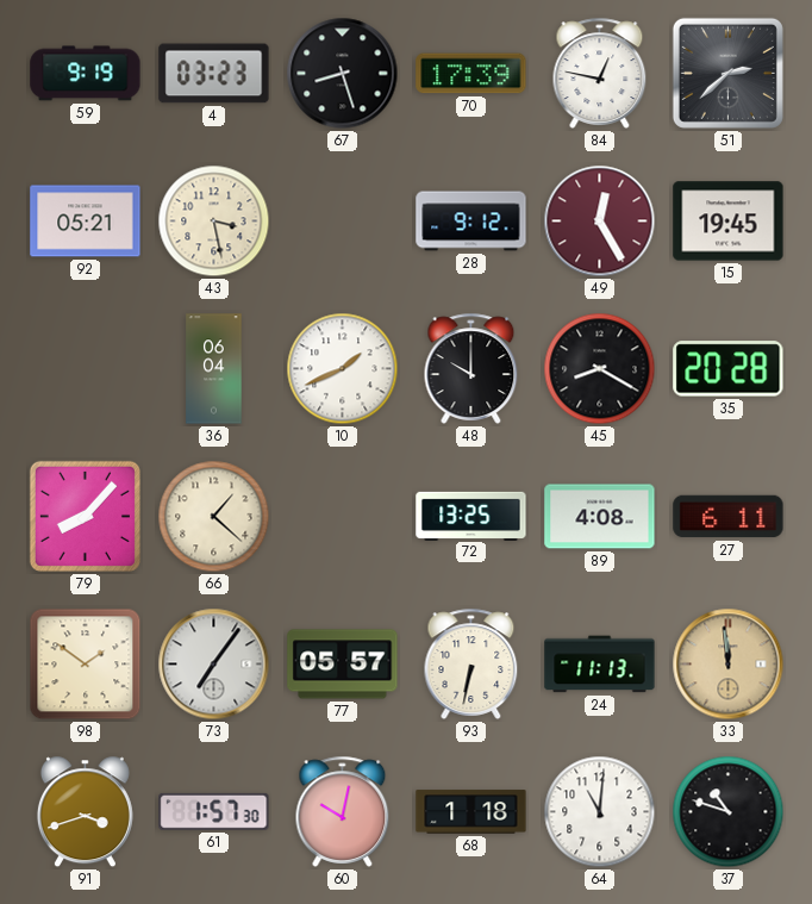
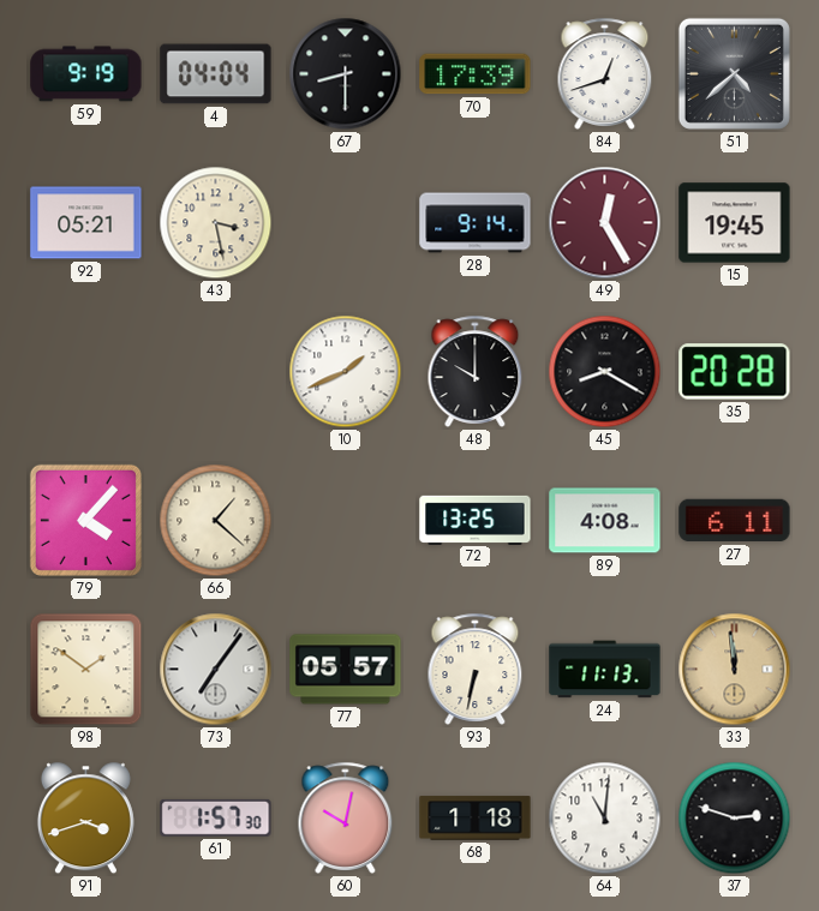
4: 03:23 -> 04:04 (216, 74)
67: 8:27 -> 8:30 (346, 74)
84: 12:47 -> 12:42 (605, 73)
51: 2:38 -> 4:38 (734, 73)
28: 9:12 -> 9:14 (476, 223)
36: 06:04 -> none (214, 369)
79: 8:07 -> 4:07 (85, 520)
37: 10:48 -> 2:48 (735, 819)
